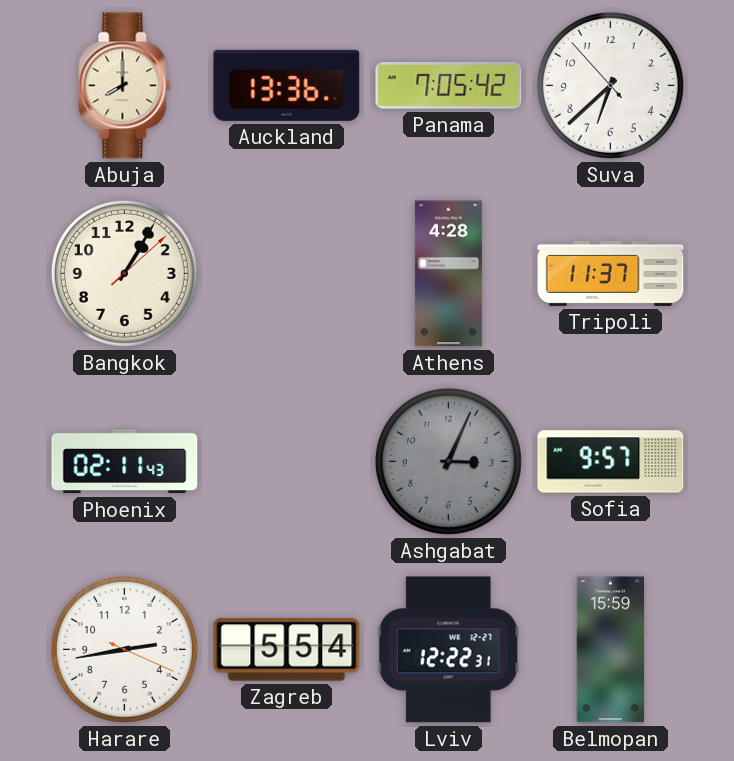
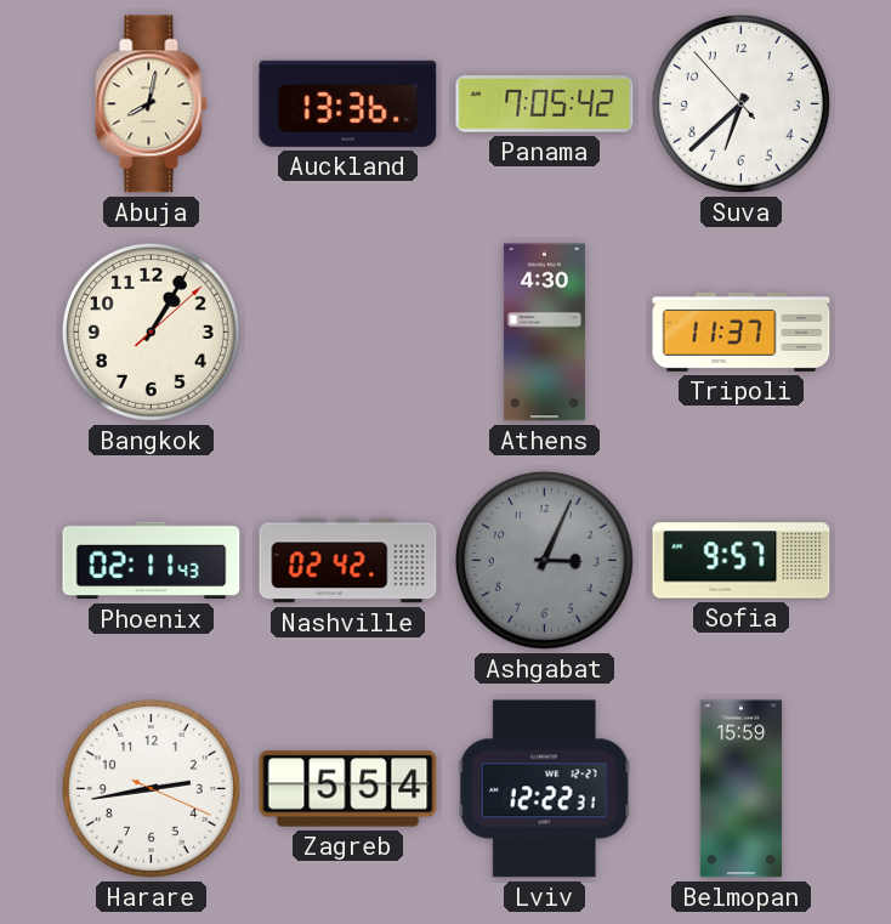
Abuja: 8:00 -> 8:02 (152, 104)
Athens: 4:28 -> 4:30 (544, 333)
Nashville: none -> 02:42 (348, 561)
